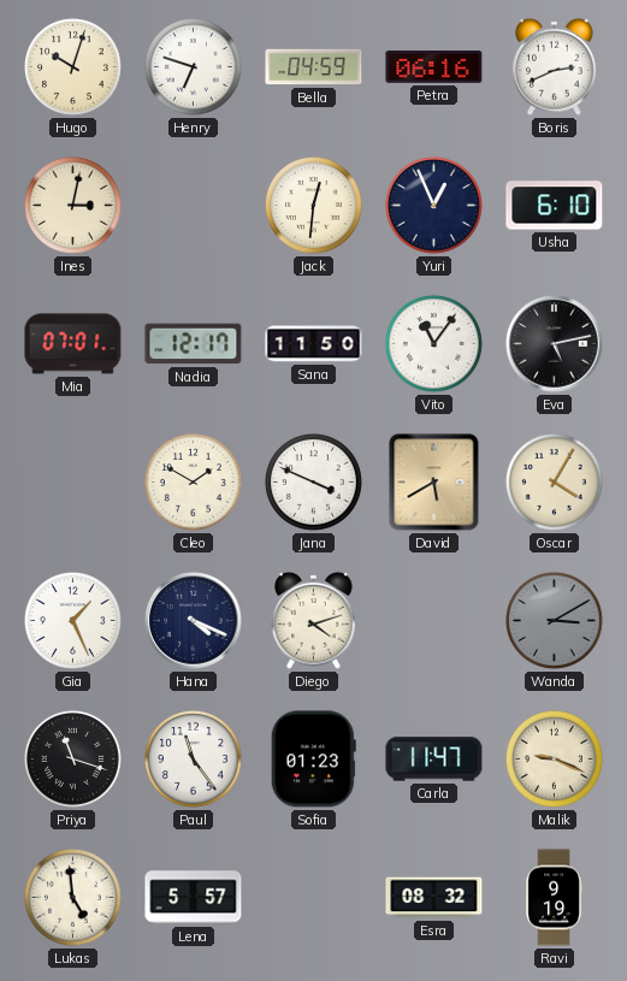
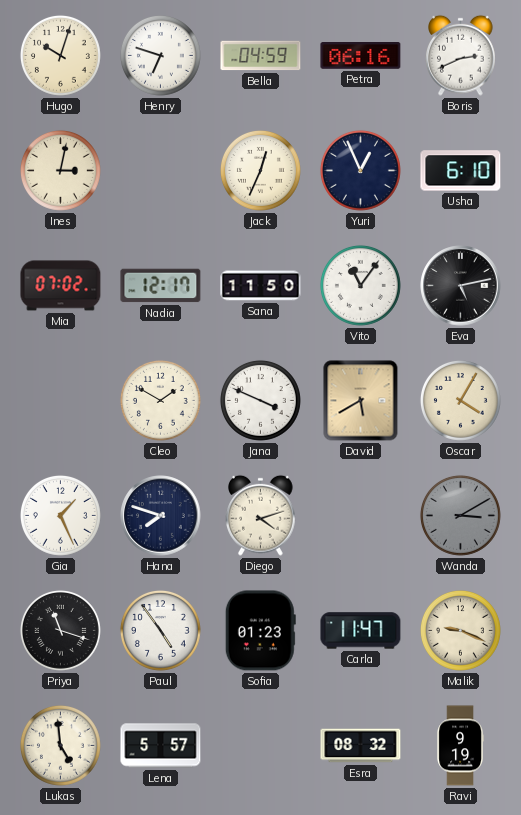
Jack: 12:31 -> 12:34 (260, 170)
Mia: 07:01 -> 07:02 (61, 286)
Hana: 4:19 -> 7:48 (161, 516)
Paul: 11:24 -> 4:54 (160, 630)
